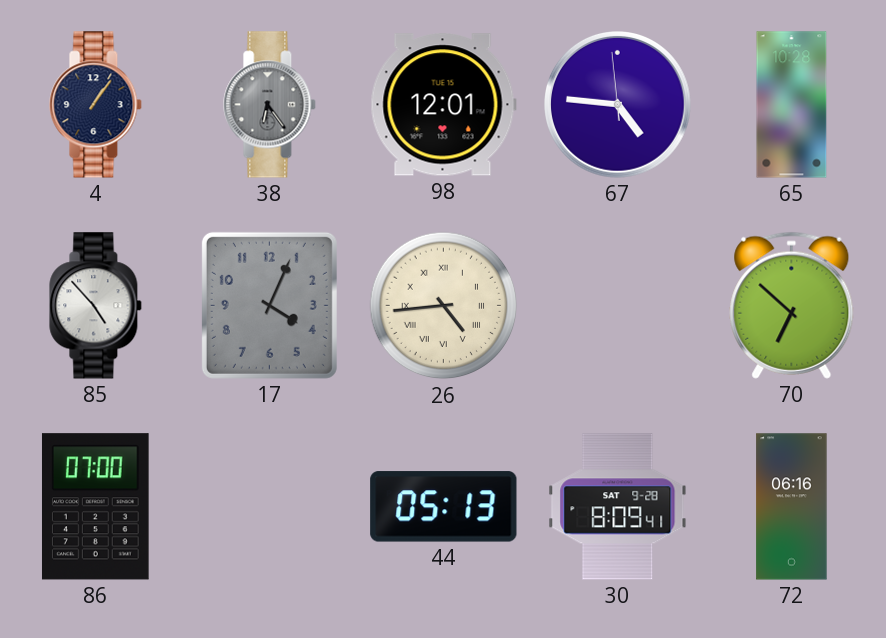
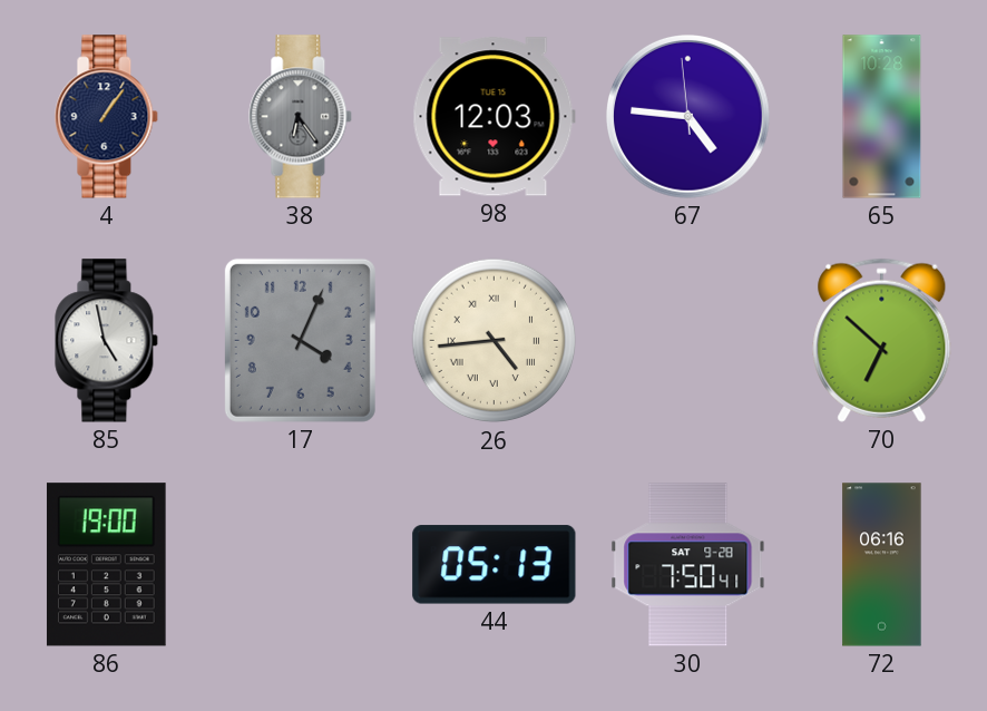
98: 12:01 -> 12:03 (493, 117)
85: 4:53 -> 4:58 (107, 341)
86: 07:00 -> 19:00 (106, 565)
30: 8:09 -> 7:50 (688, 565)
